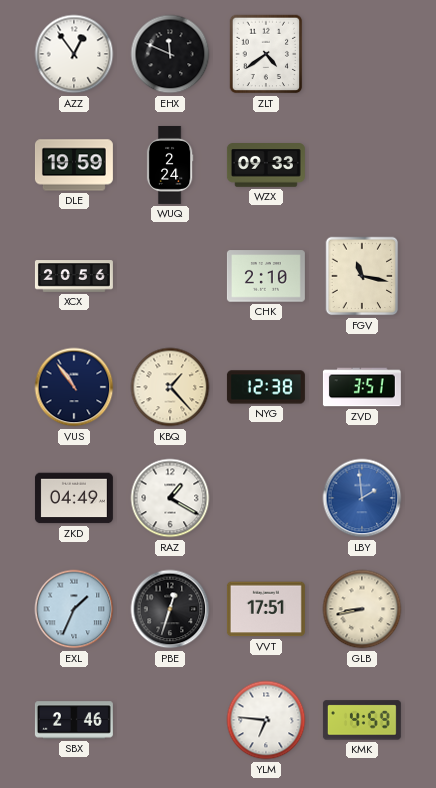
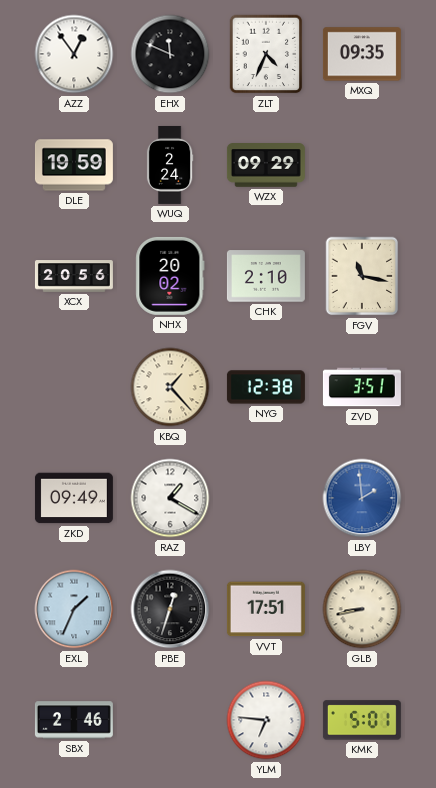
ZLT: 4:39 -> 4:34 (266, 54)
MXQ: none -> 09:35 (362, 54)
WZX: 09:33 -> 09:29 (266, 166)
NHX: none -> 20:02 (170, 276)
VUS: 10:54 -> none (74, 387)
ZKD: 04:49 -> 09:49 (74, 498)
KMK: 4:59 -> 5:01 (362, 720)
